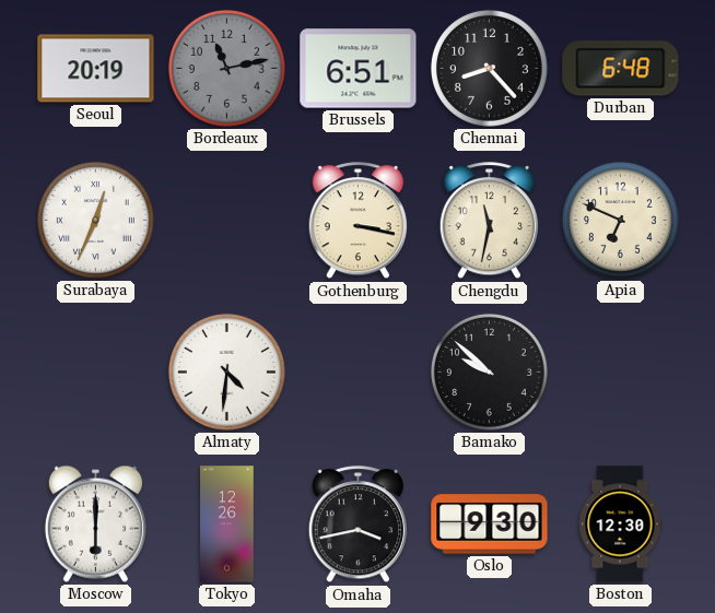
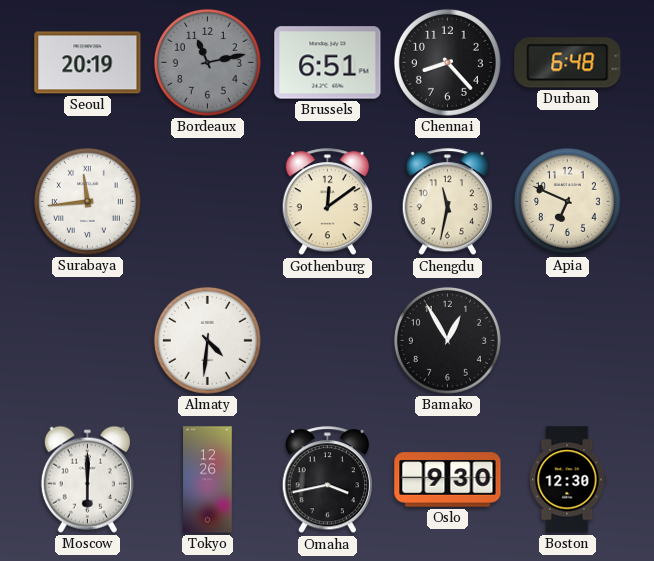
Surabaya: 12:34 -> 11:44 (87, 201)
Gothenburg: 3:17 -> 12:09 (327, 202)
Bamako: 9:52 -> 12:55 (447, 340)
